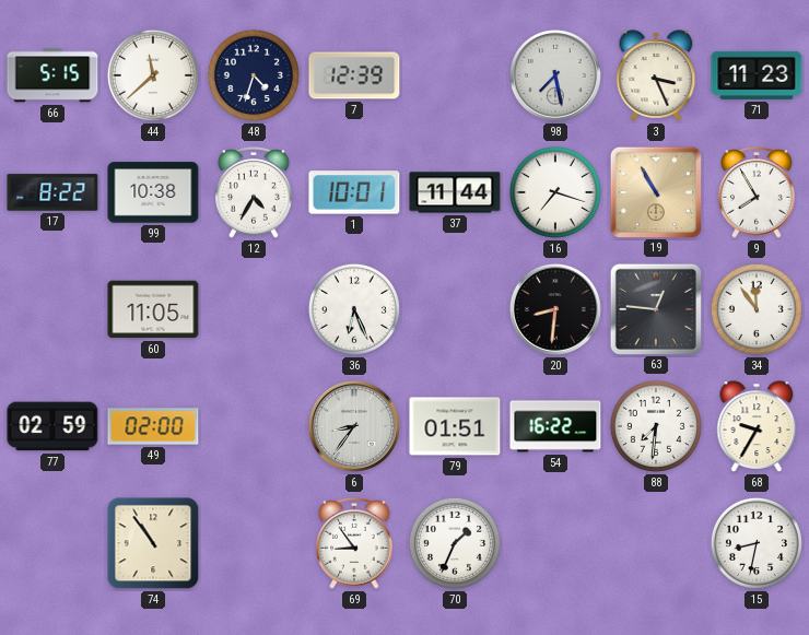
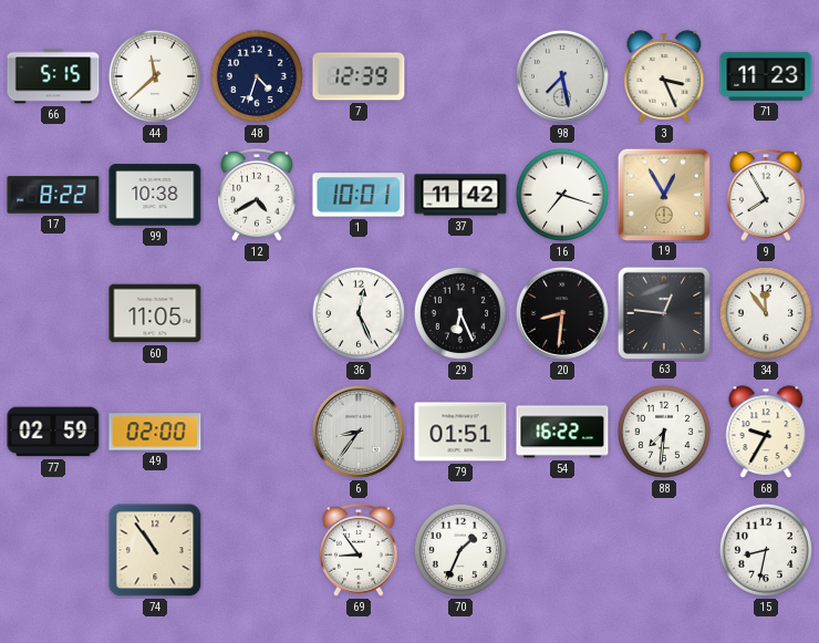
12: 4:35 -> 4:40 (257, 196)
37: 11:44 -> 11:42 (460, 195)
19: 10:55 -> 12:55 (663, 194)
36: 6:26 -> 12:26 (359, 313)
29: none -> 6:26 (460, 313)
